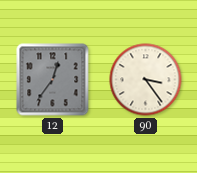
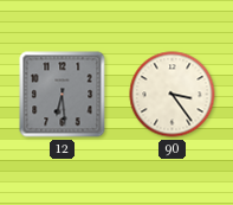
12: 12:36 -> 6:29 (63, 95)
